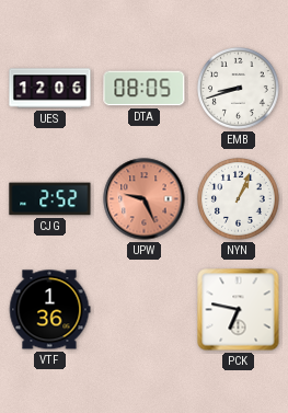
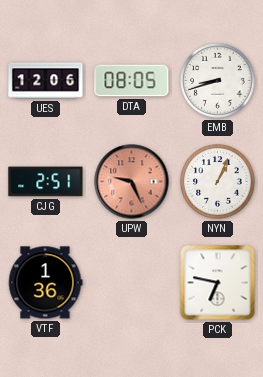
CJG: 2:52 -> 2:51 (46, 182)
